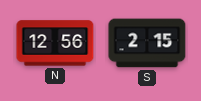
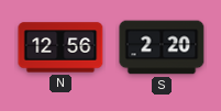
S: 2:15 -> 2:20 (162, 47)
